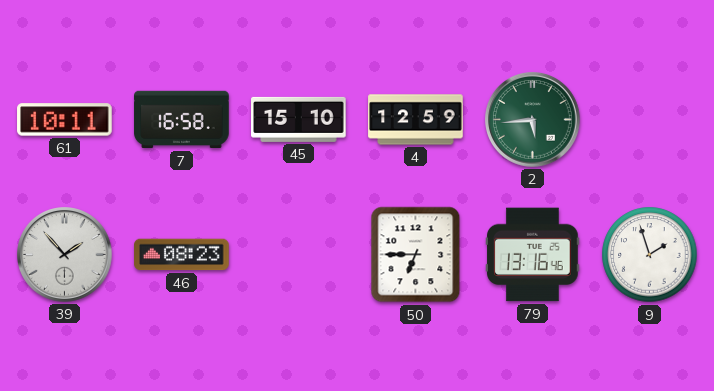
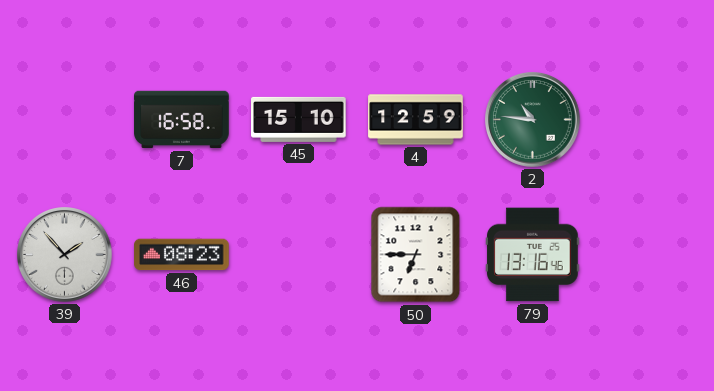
61: 10:11 -> none (65, 120)
2: 5:44 -> 10:46 (533, 120)
9: 1:57 -> none (650, 255)
